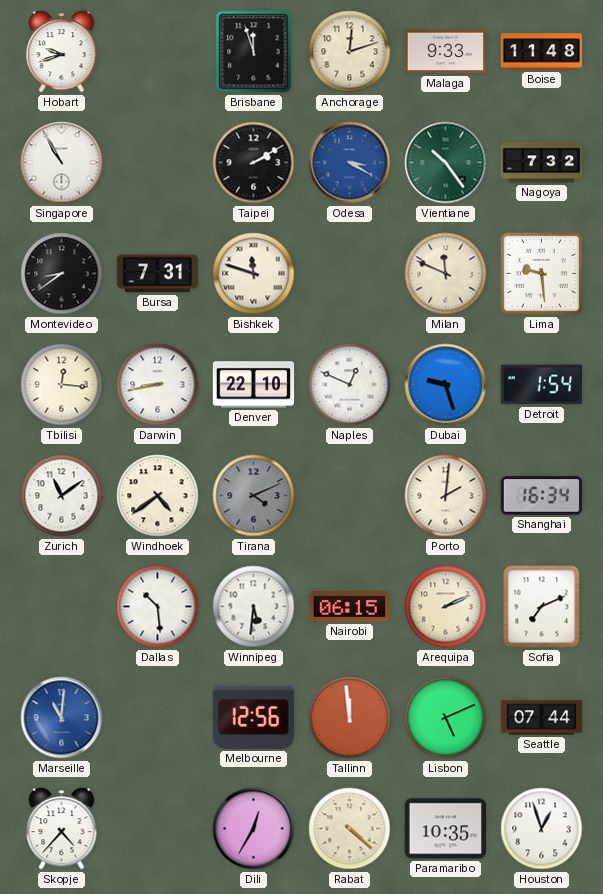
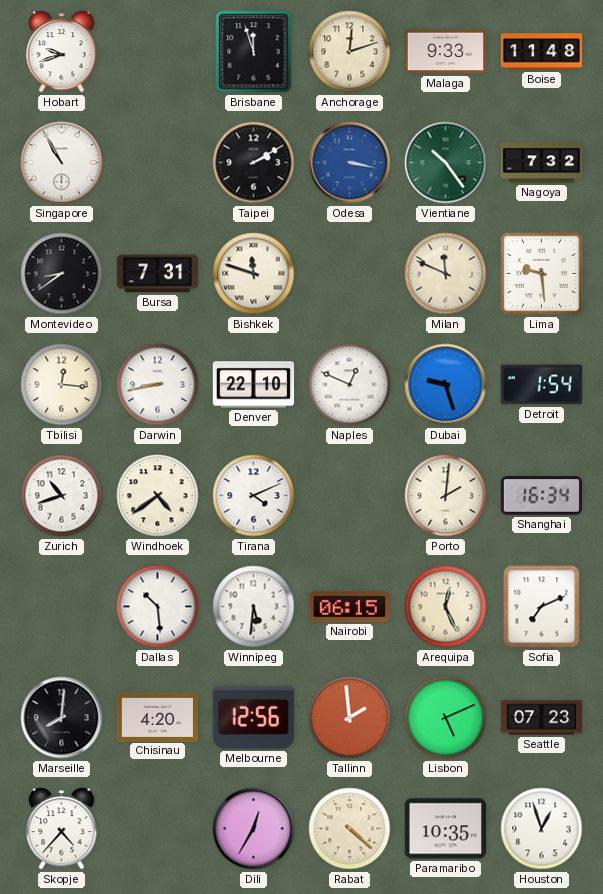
Odesa: 3:20 -> 3:17 (350, 163)
Zurich: 11:09 -> 10:42 (62, 496)
Tirana dial: grey -> white (254, 496)
Arequipa: 2:11 -> 12:26 (446, 607)
Marseille: 11:01 -> 8:01 (62, 718)
Marseille dial: blue -> black (62, 718)
Chisinau: none -> 4:20 (158, 717)
Tallinn: 11:59 -> 1:59 (350, 718)
Seattle: 07:44 -> 07:23 (542, 718)
